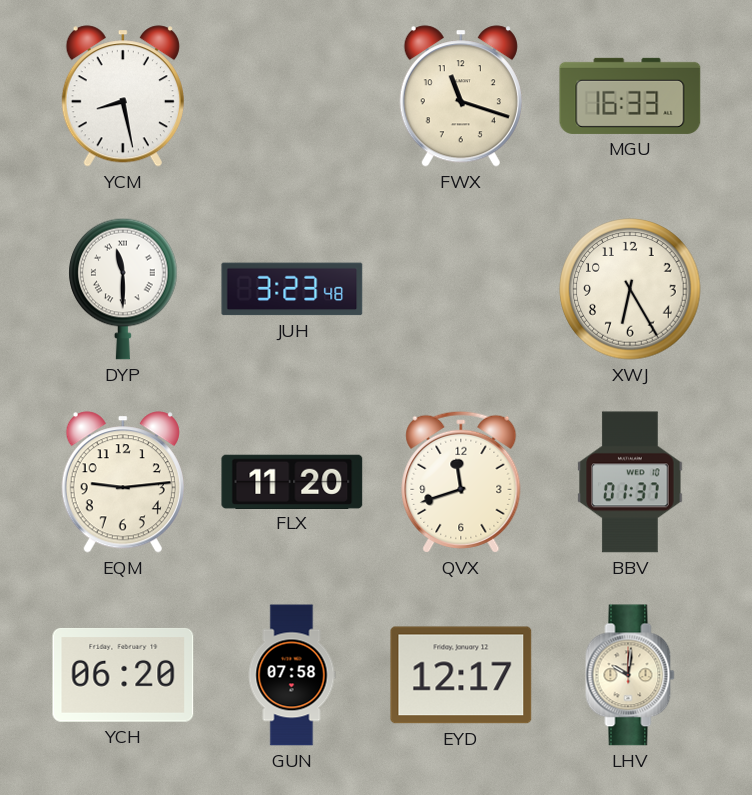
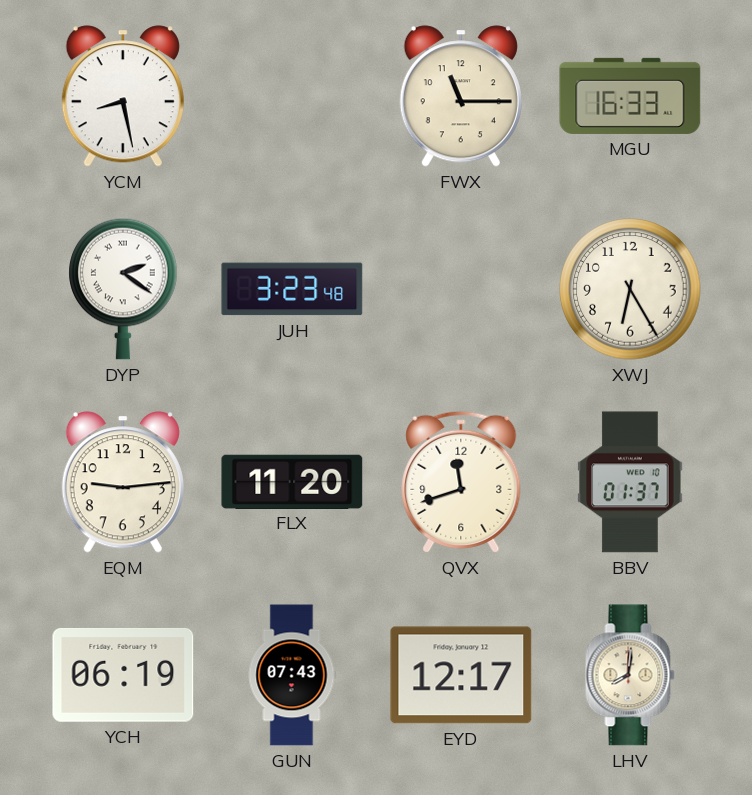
FWX: 11:18 -> 11:15 (461, 96)
DYP: 11:30 -> 2:21 (123, 289)
YCH: 06:20 -> 06:19 (123, 675)
GUN: 07:58 -> 07:43 (292, 675)
LHV: 10:01 -> 8:01 (630, 675)
